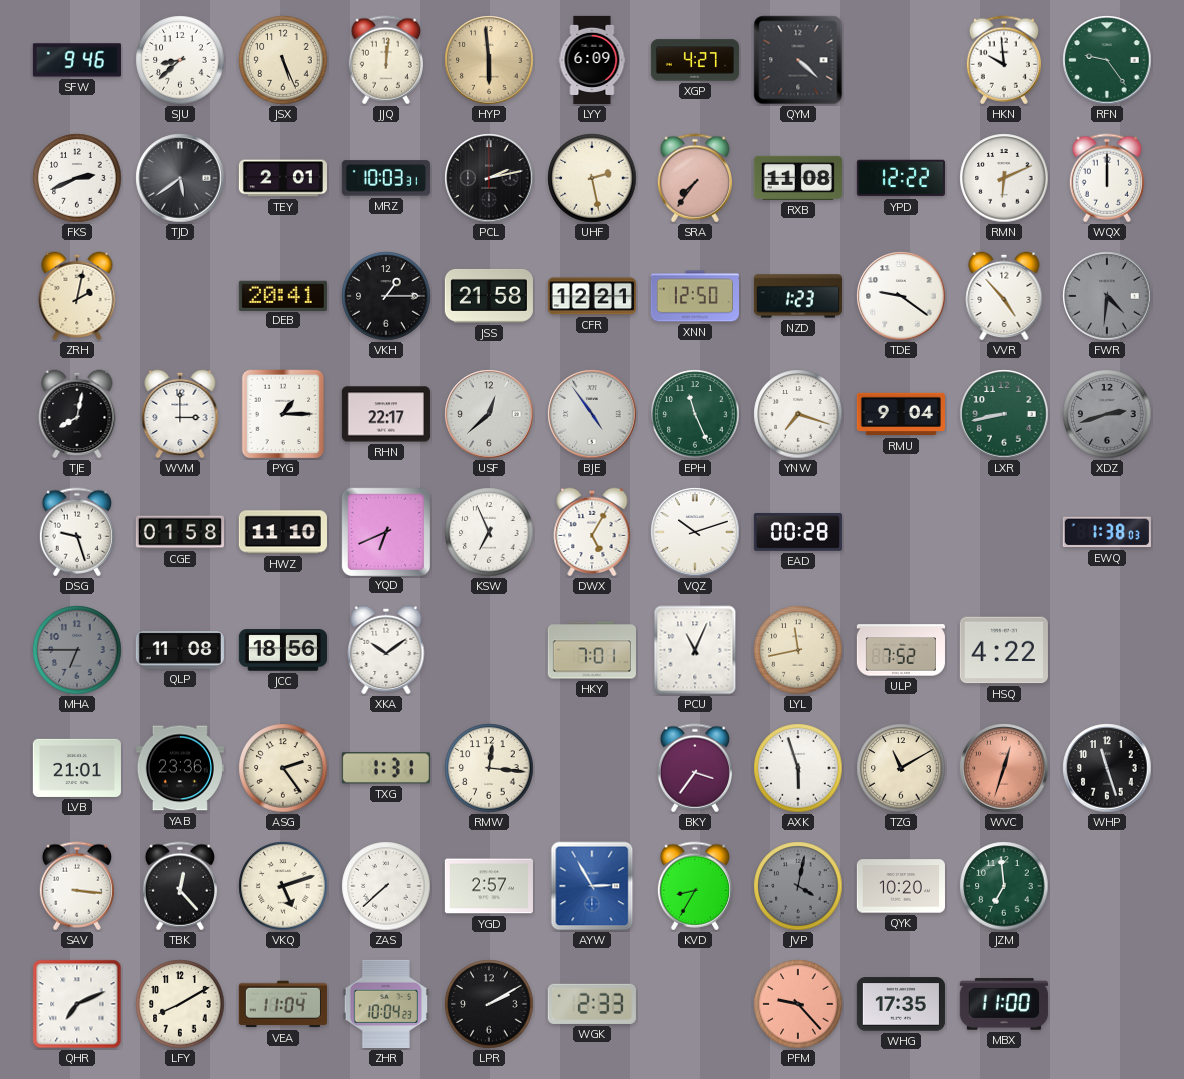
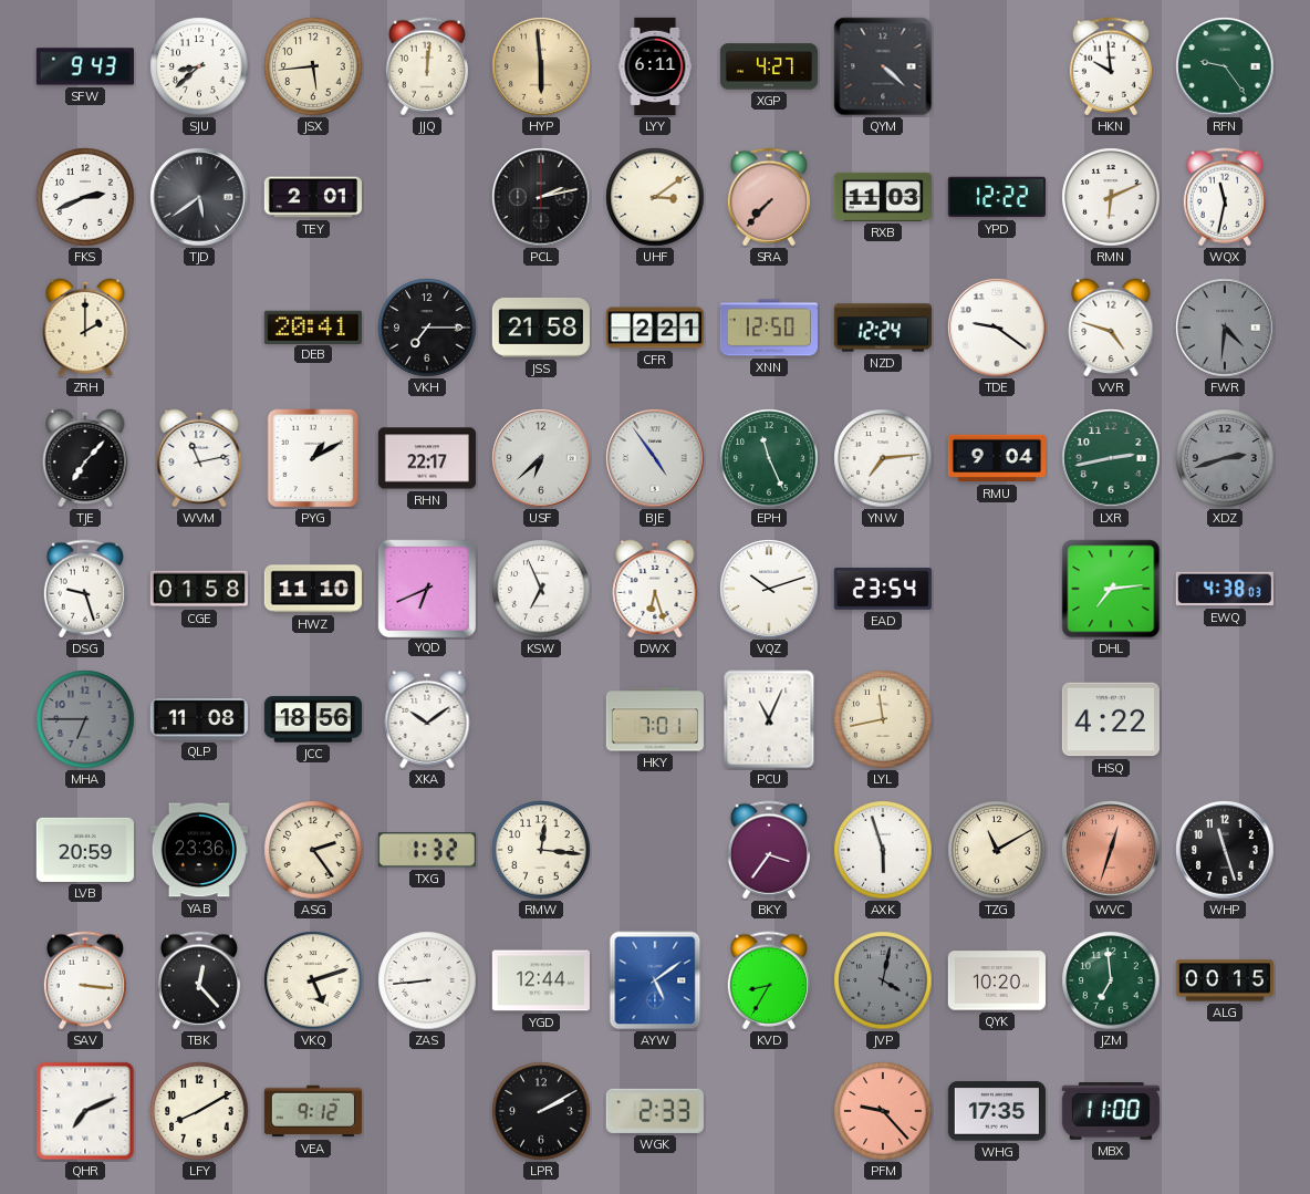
SFW: 9:46 -> 9:43 (85, 66)
JSX: 5:26 -> 5:44 (313, 66)
LYY: 6:09 -> 6:11 (655, 66)
MRZ: 10:03 -> none (386, 178)
UHF: 2:28 -> 3:09 (655, 197)
SRA: 7:36 -> 7:37 (769, 197)
RXB: 11:08 -> 11:03 (883, 197)
WQX: 12:00 -> 11:32 (1225, 197)
ZRH: 2:02 -> 2:00 (85, 328)
VKH: 1:15 -> 7:15 (427, 328)
CFR: 12:21 -> 2:21 (655, 328)
NZD: 1:23 -> 12:24 (883, 328)
VVR: 4:53 -> 4:48 (1111, 328)
TJE: 8:02 -> 7:07 (85, 458)
WVM: 3:00 -> 11:13 (199, 458)
PYG: 1:15 -> 1:10 (313, 458)
USF: 12:38 -> 6:38 (541, 458)
YNW: 7:18 -> 7:14 (883, 458)
LXR: 8:43 -> 2:43 (1111, 458)
DWX: 5:05 -> 6:27 (655, 589)
EAD: 00:28 -> 23:54 (883, 589)
DHL: none -> 7:14 (1111, 589)
EWQ: 1:38 -> 4:38 (1225, 589)
ULP: 7:52 -> none (901, 650)
LVB: 21:01 -> 20:59 (85, 850)
TXG: 1:31 -> 1:32 (427, 850)
ZAS: 7:38 -> 8:44 (427, 980)
YGD: 2:57 -> 12:44 (541, 980)
AYW: 2:55 -> 5:09 (655, 980)
ALG: none -> 00:15 (1225, 980)
VEA: 11:04 -> 9:12 (313, 1111)
ZHR: 10:04 -> none (386, 1004)
